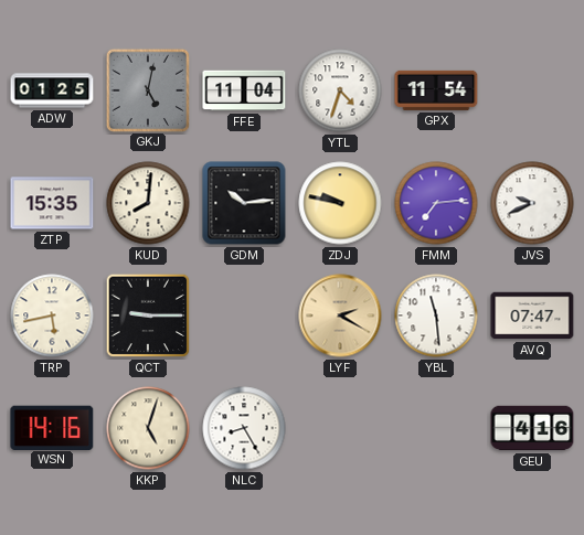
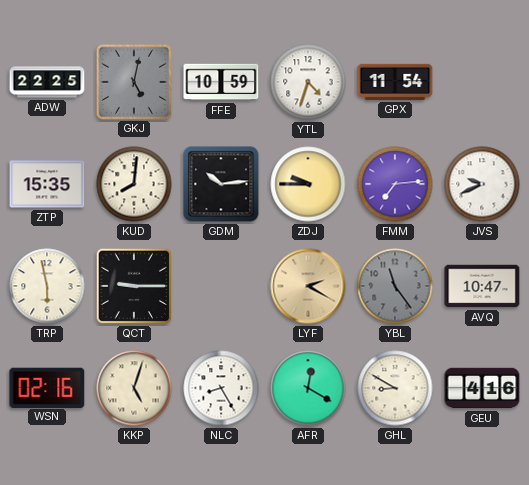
ADW: 01:25 -> 22:25 (47, 82)
FFE: 11:04 -> 10:59 (221, 82)
ZDJ: 9:47 -> 9:45 (308, 184)
TRP: 5:43 -> 5:58 (47, 286)
YBL: 11:29 -> 11:24 (395, 286)
YBL dial: white -> grey (395, 286)
AVQ: 07:47 -> 10:47 (482, 286)
WSN: 14:16 -> 02:16 (47, 387)
AFR: none -> 12:20 (308, 388)
GHL: none -> 8:50 (395, 388)
